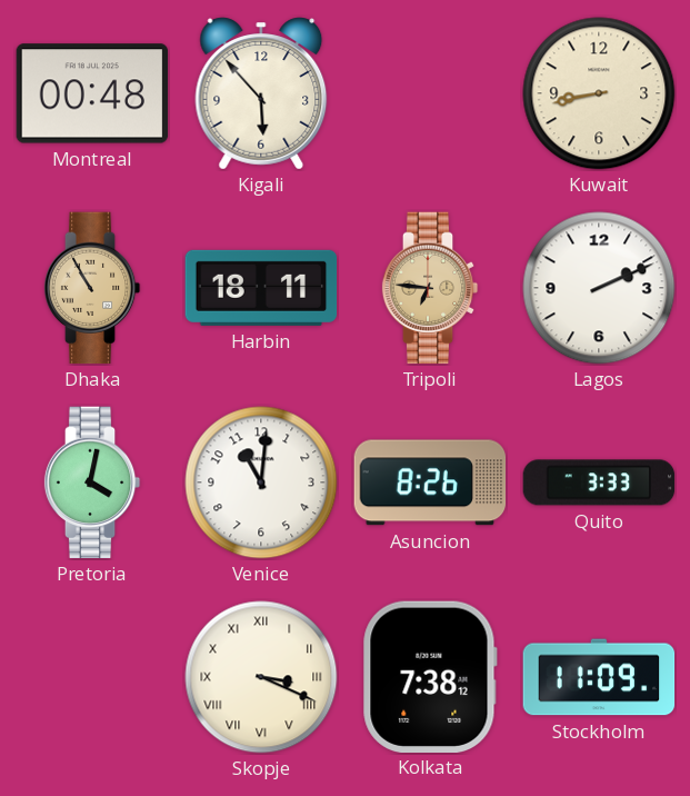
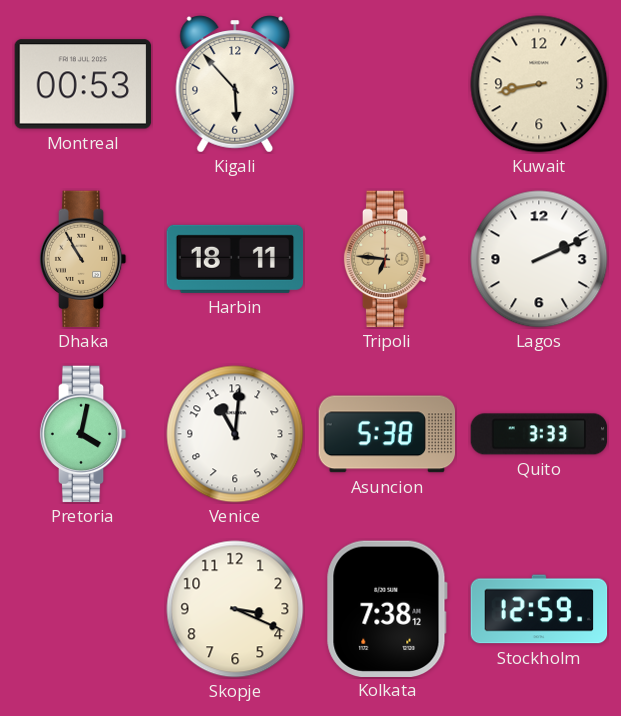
Montreal: 00:48 -> 00:53 (83, 84)
Asuncion: 8:26 -> 5:38 (387, 434)
Skopje numerals: Roman -> Arabic (235, 609)
Stockholm: 11:09 -> 12:59 (539, 609)
